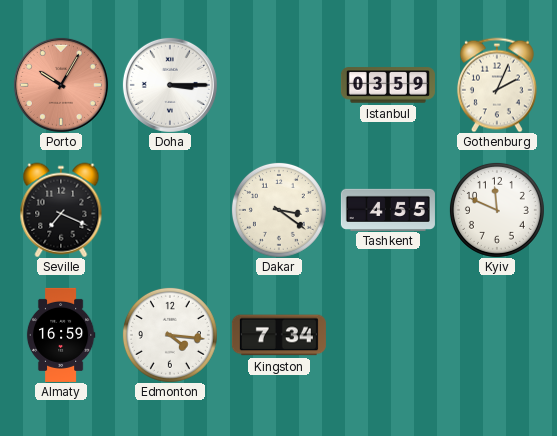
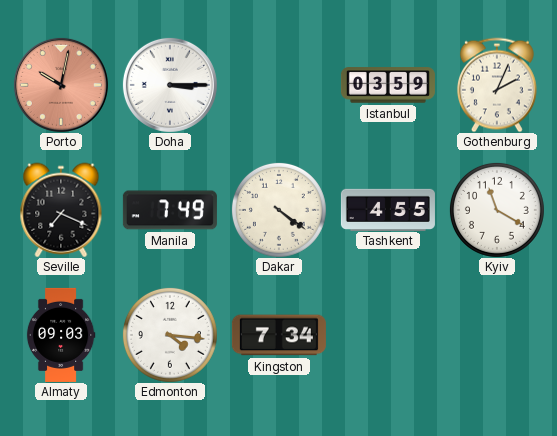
Porto: 10:05 -> 10:02 (61, 85)
Manila: none -> 7:49 (170, 210)
Dakar: 3:21 -> 4:21 (279, 210)
Kyiv: 11:49 -> 11:20 (497, 210)
Almaty: 16:59 -> 09:03 (61, 335)
